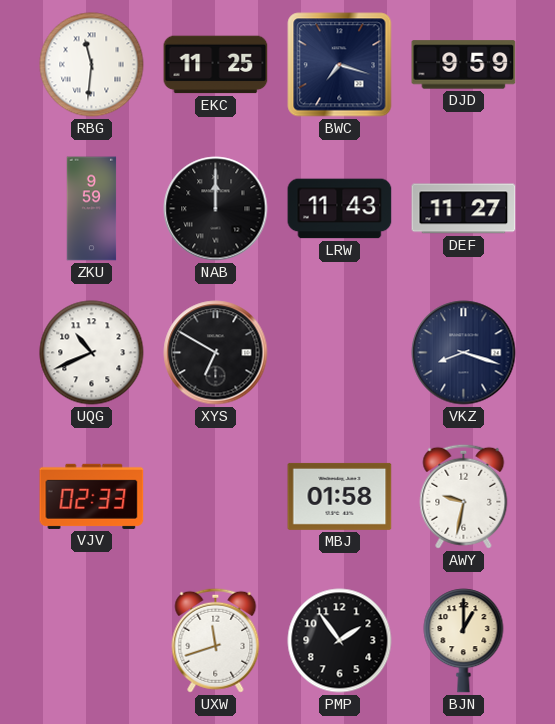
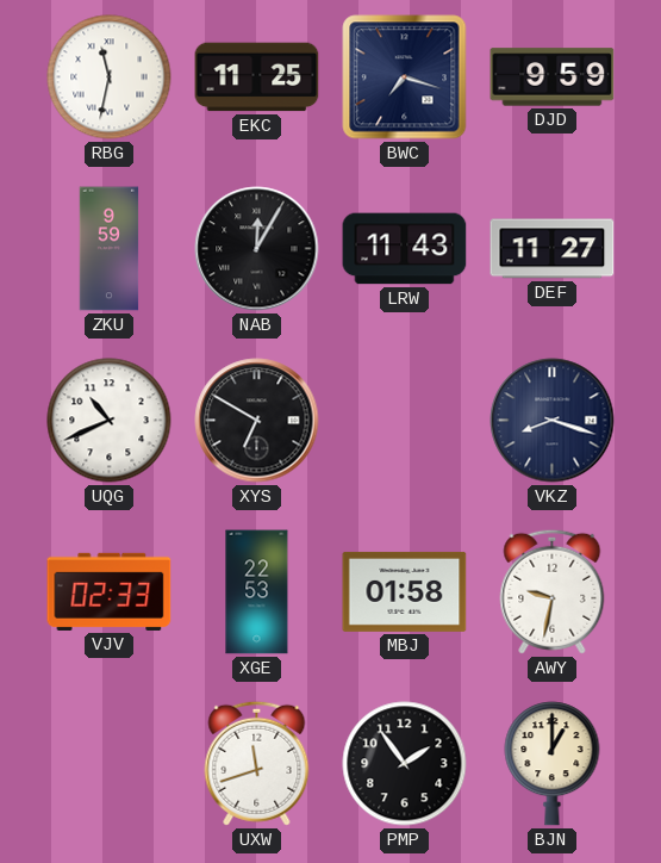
RBG: 11:31 -> 11:32 (110, 77)
NAB: 12:00 -> 12:05 (257, 249)
XGE: none -> 22:53 (257, 592)
